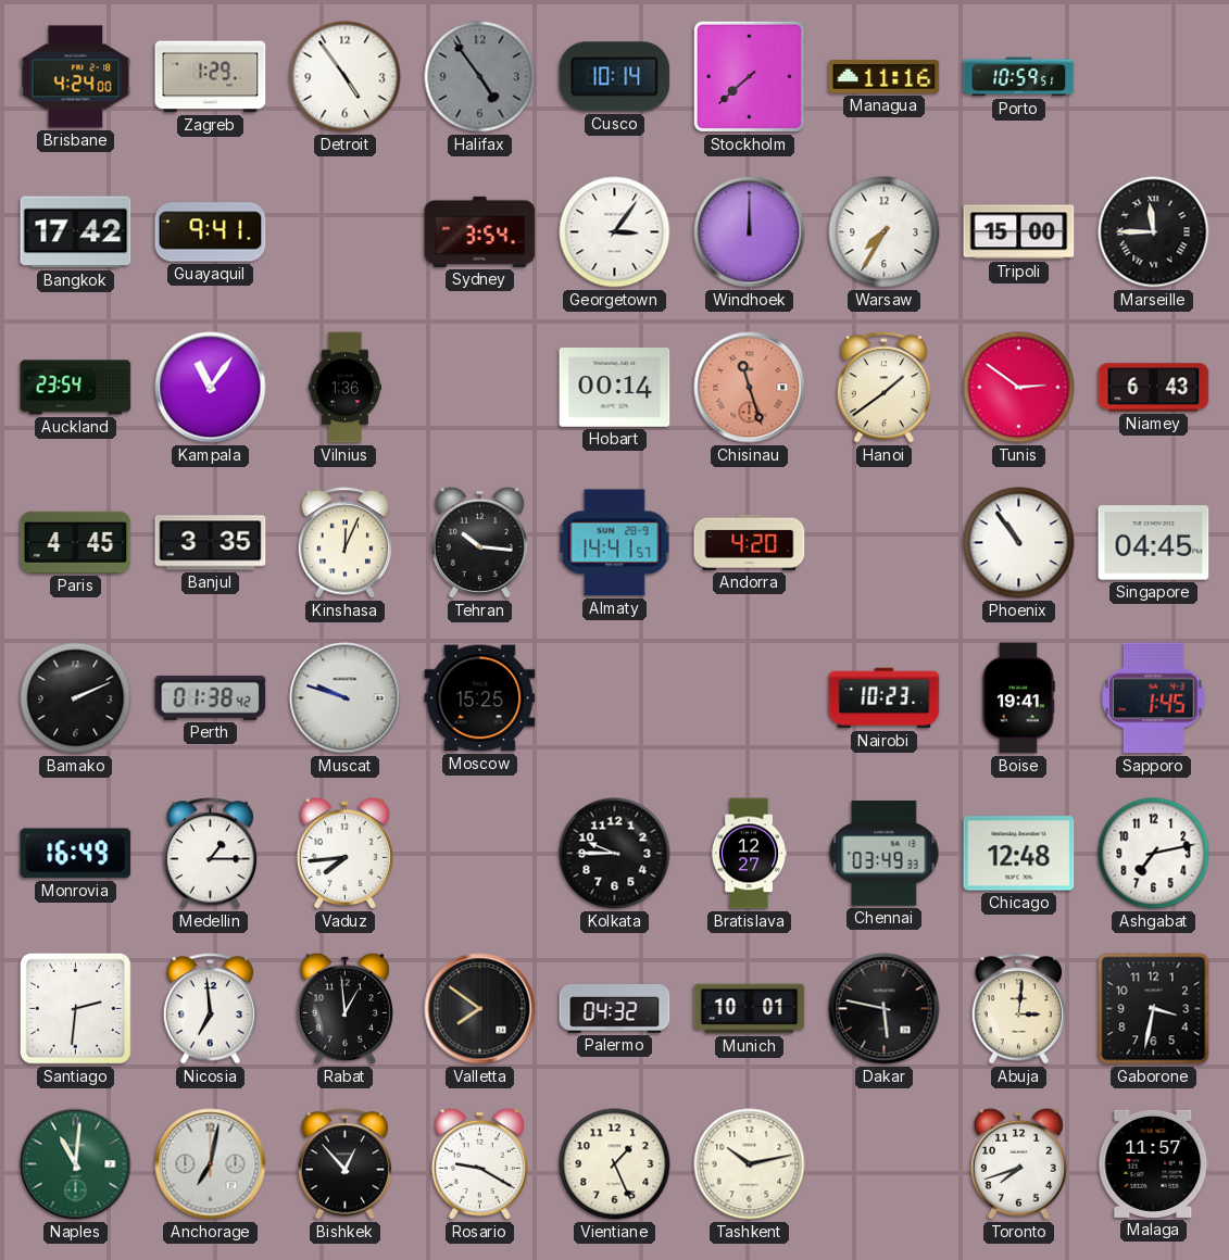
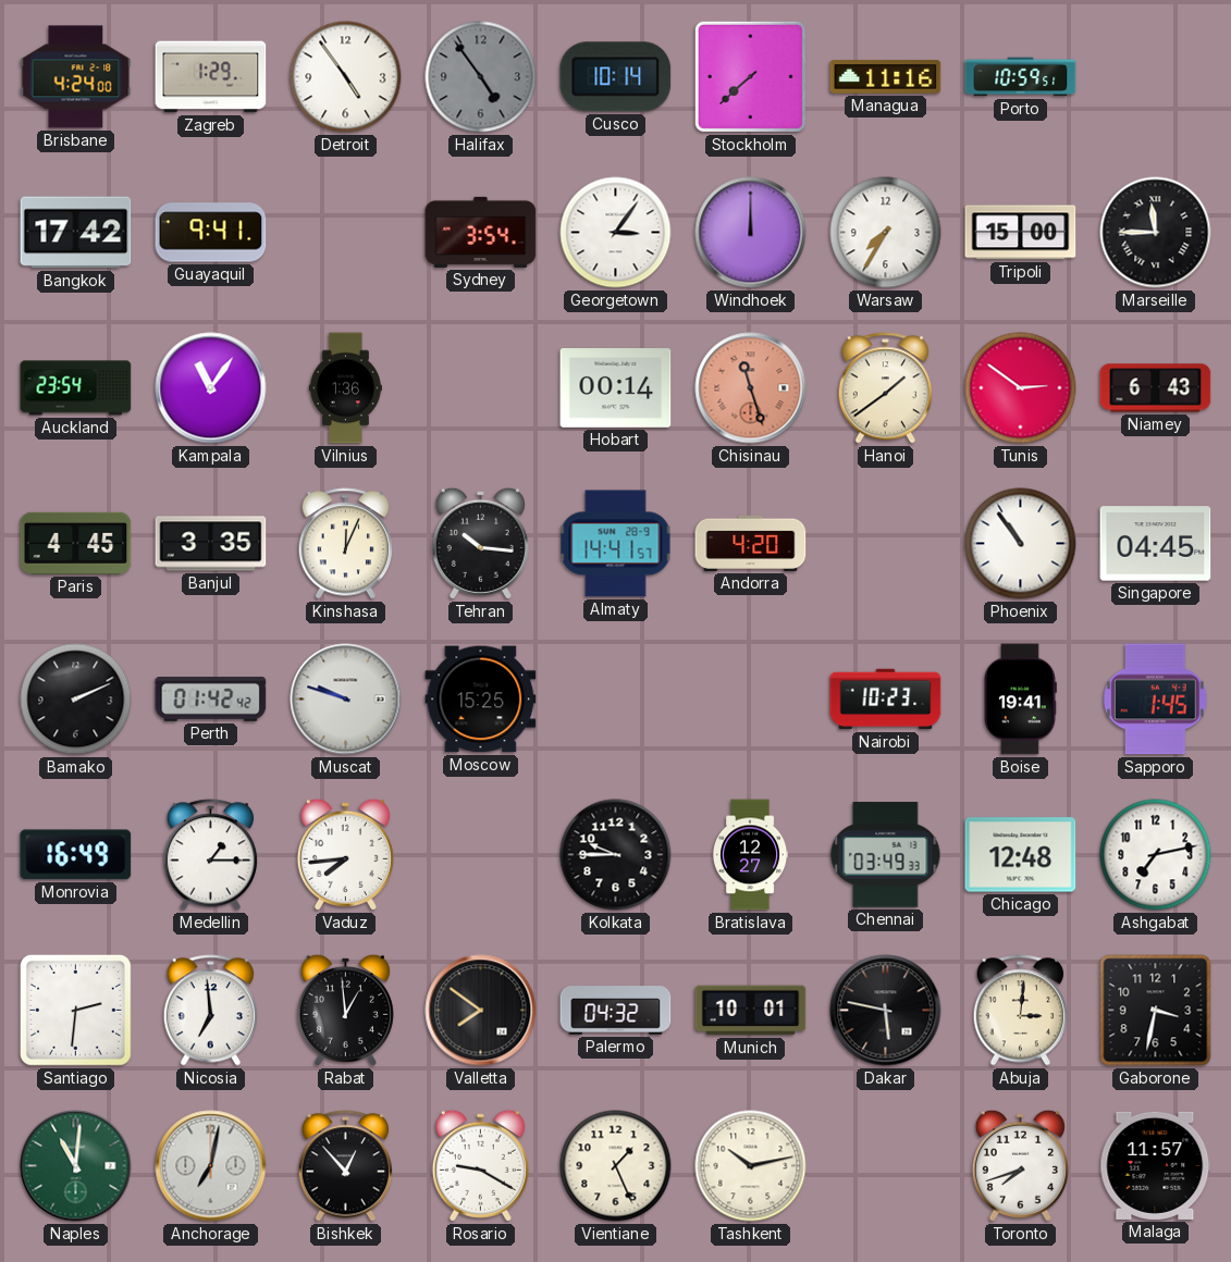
Perth: 01:38 -> 01:42 (211, 700)
